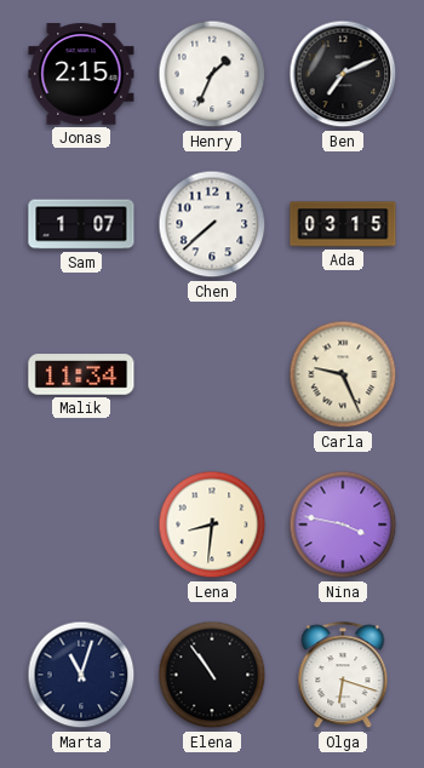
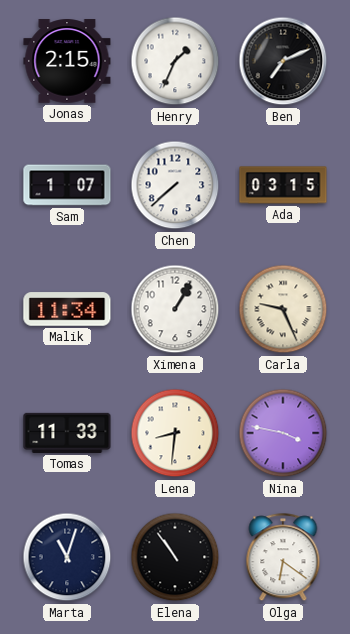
Ximena: none -> 1:05 (175, 309)
Tomas: none -> 11:33 (67, 433)
Olga: 6:18 -> 6:21 (283, 558)
